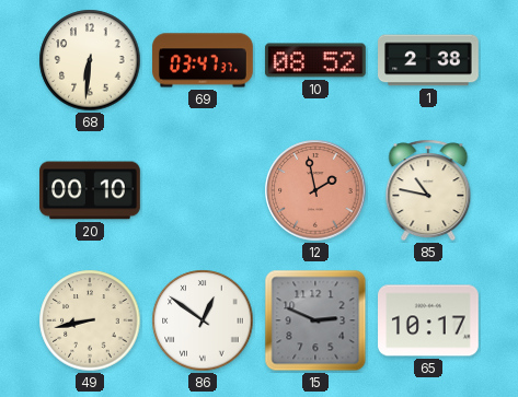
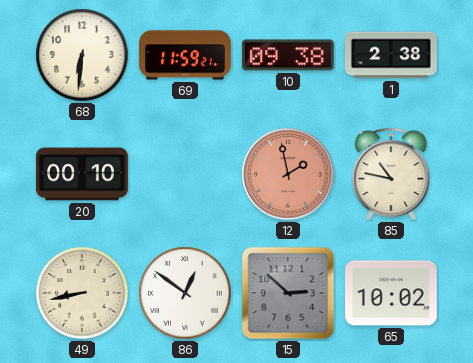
69: 03:47 -> 11:59 (185, 55)
10: 08:52 -> 09:38 (288, 55)
15: 2:49 -> 2:52 (288, 293)
65: 10:17 -> 10:02 (392, 293)
